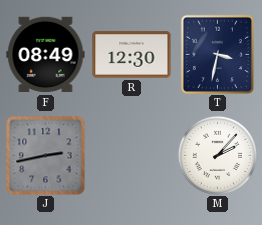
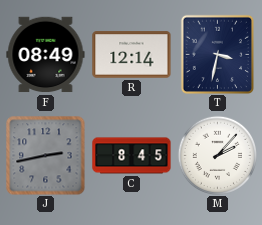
R: 12:30 -> 12:14 (132, 55)
C: none -> 8:45 (132, 156)
